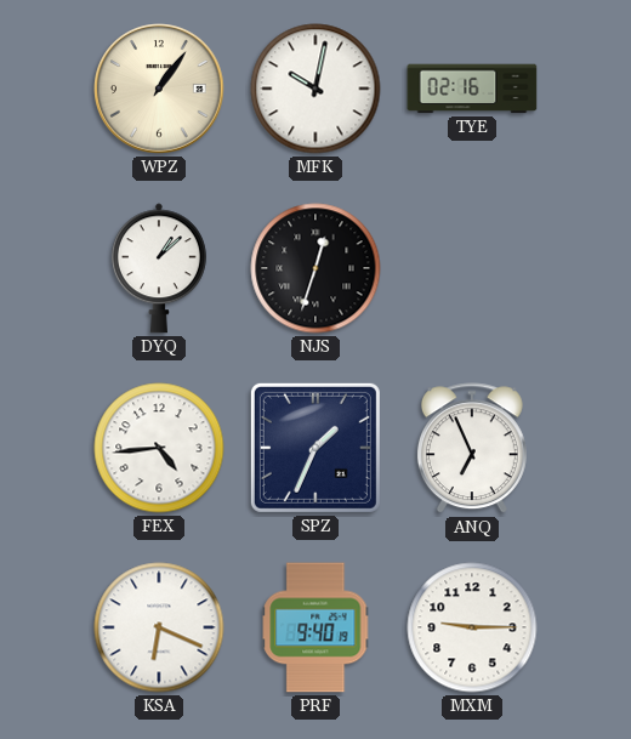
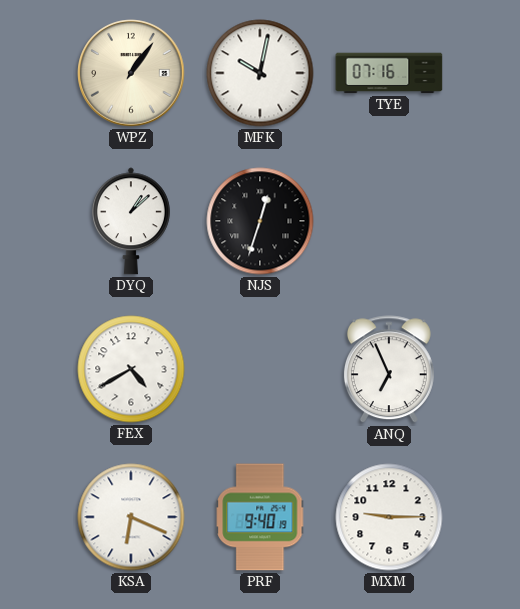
TYE: 02:16 -> 07:16 (389, 73)
FEX: 4:44 -> 4:40 (131, 369)
SPZ: 1:34 -> none (315, 448)
